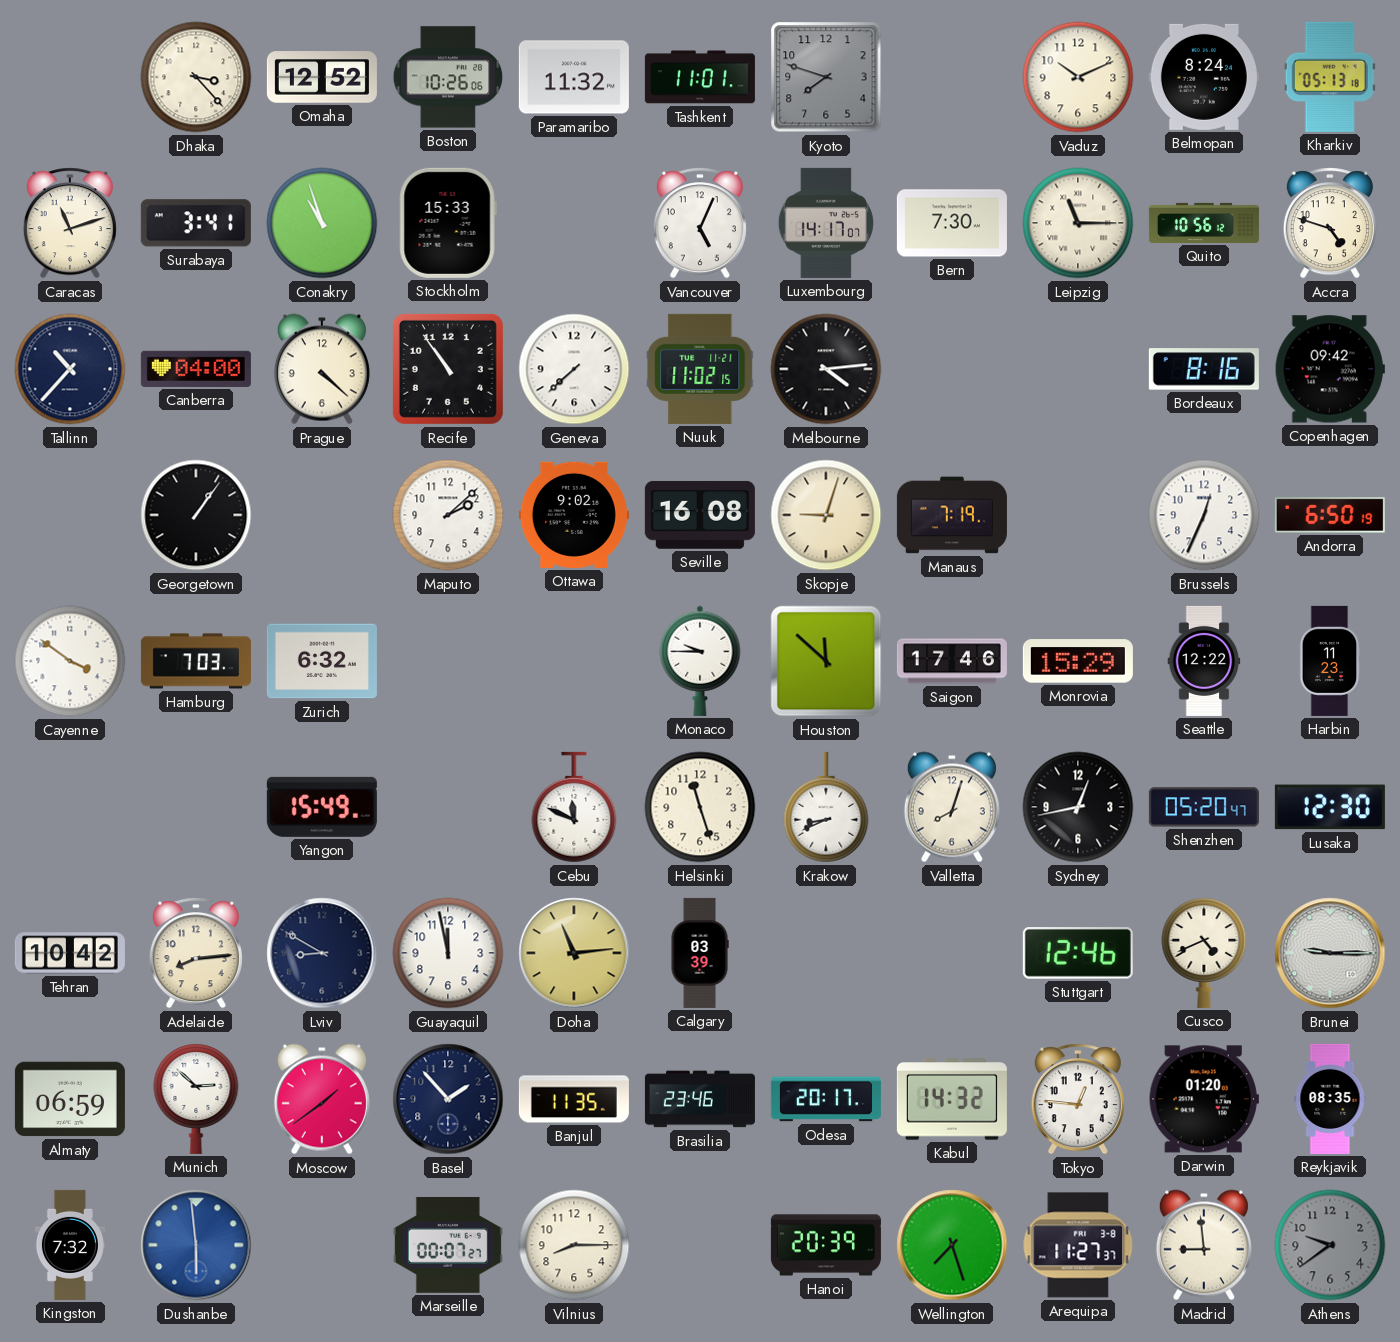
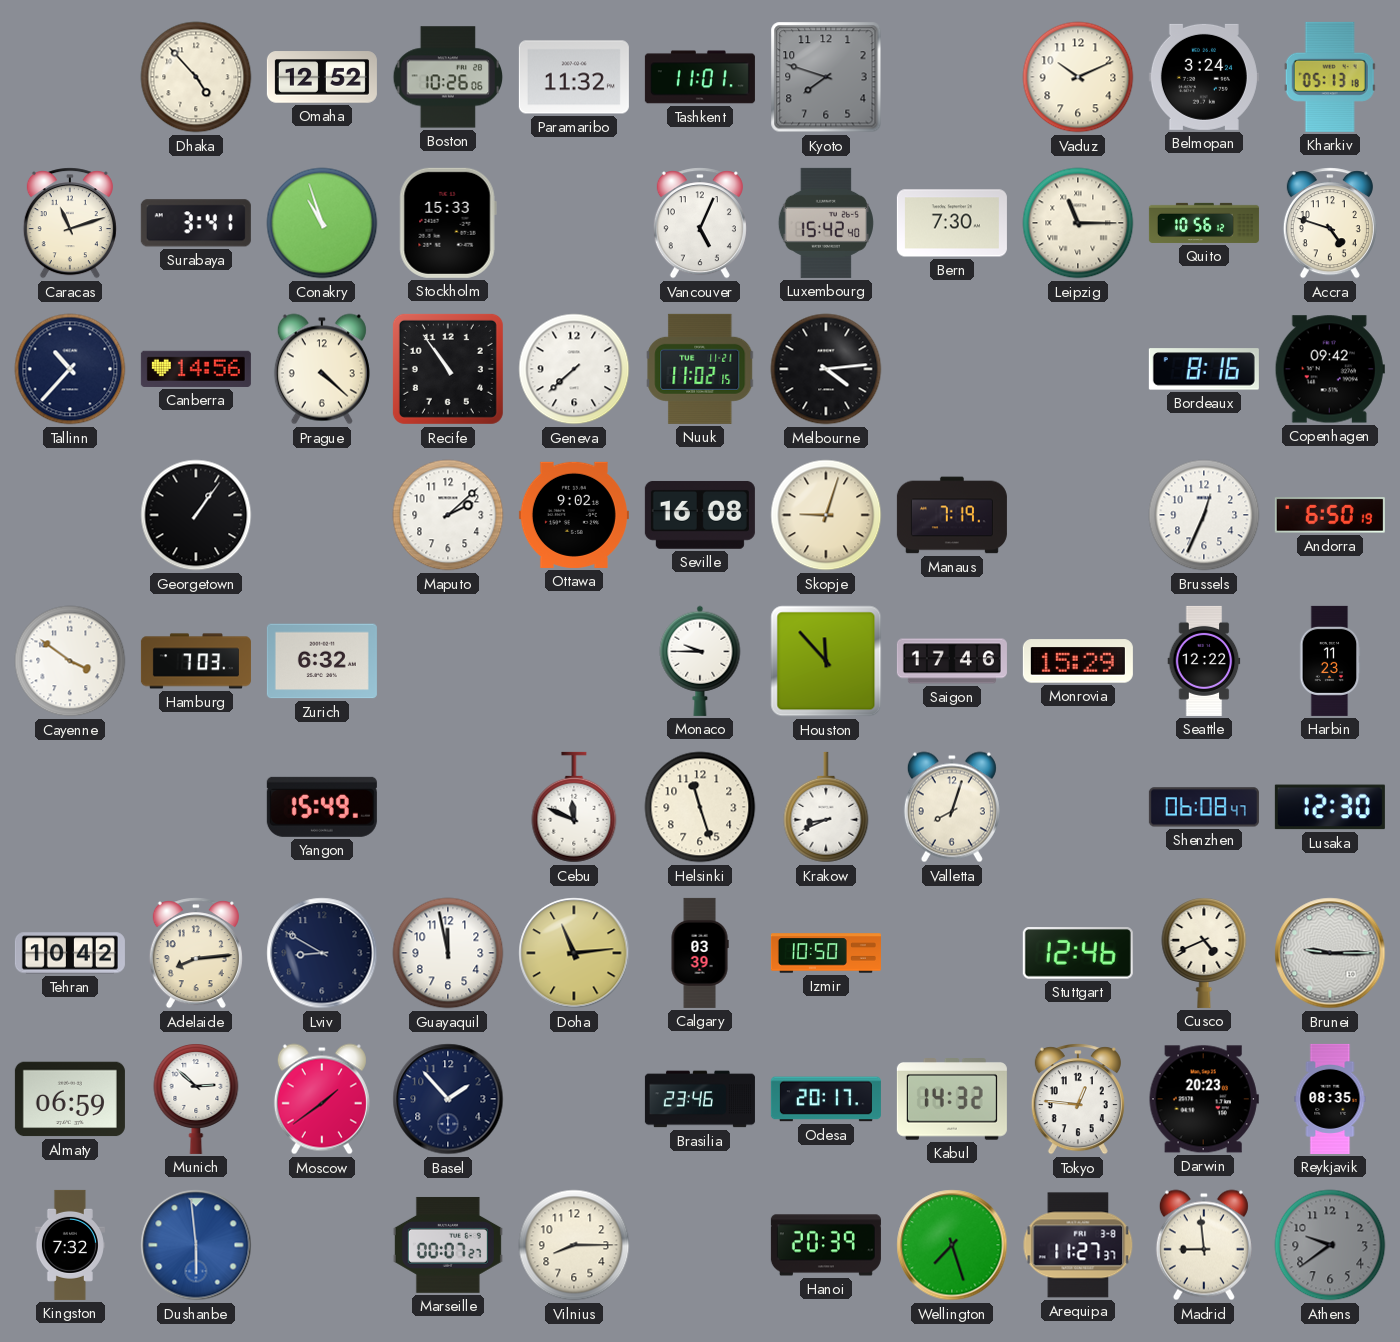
Dhaka: 3:23 -> 4:53 (196, 77)
Belmopan: 8:24 -> 3:24 (1204, 77)
Luxembourg: 14:17 -> 15:42 (826, 223)
Canberra: 04:00 -> 14:56 (196, 369)
Houston: 11:52 -> 11:53 (826, 661)
Sydney: 12:43 -> none (1078, 807)
Shenzhen: 05:20 -> 06:08 (1204, 807)
Izmir: none -> 10:50 (826, 953)
Banjul: 11:35 -> none (574, 1099)
Darwin: 01:20 -> 20:23 (1204, 1099)
